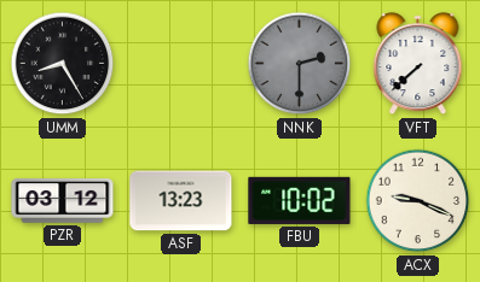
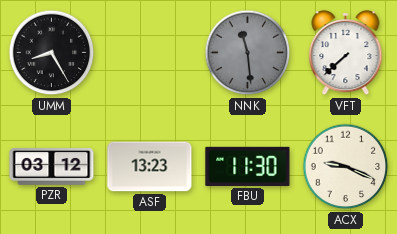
NNK: 2:30 -> 11:29 (248, 53)
FBU: 10:02 -> 11:30 (248, 166)
